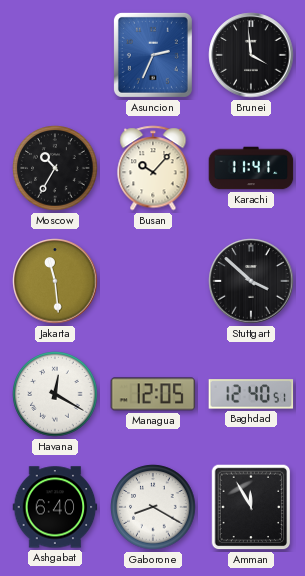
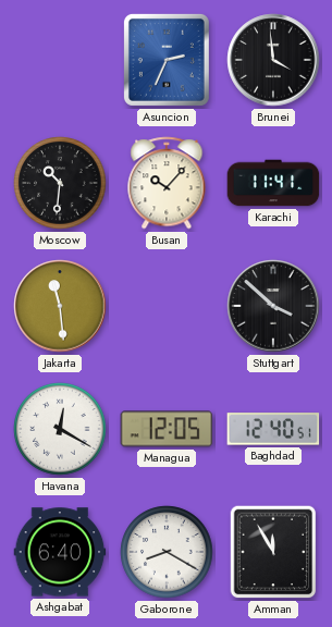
Moscow: 10:35 -> 10:31 (60, 183)
